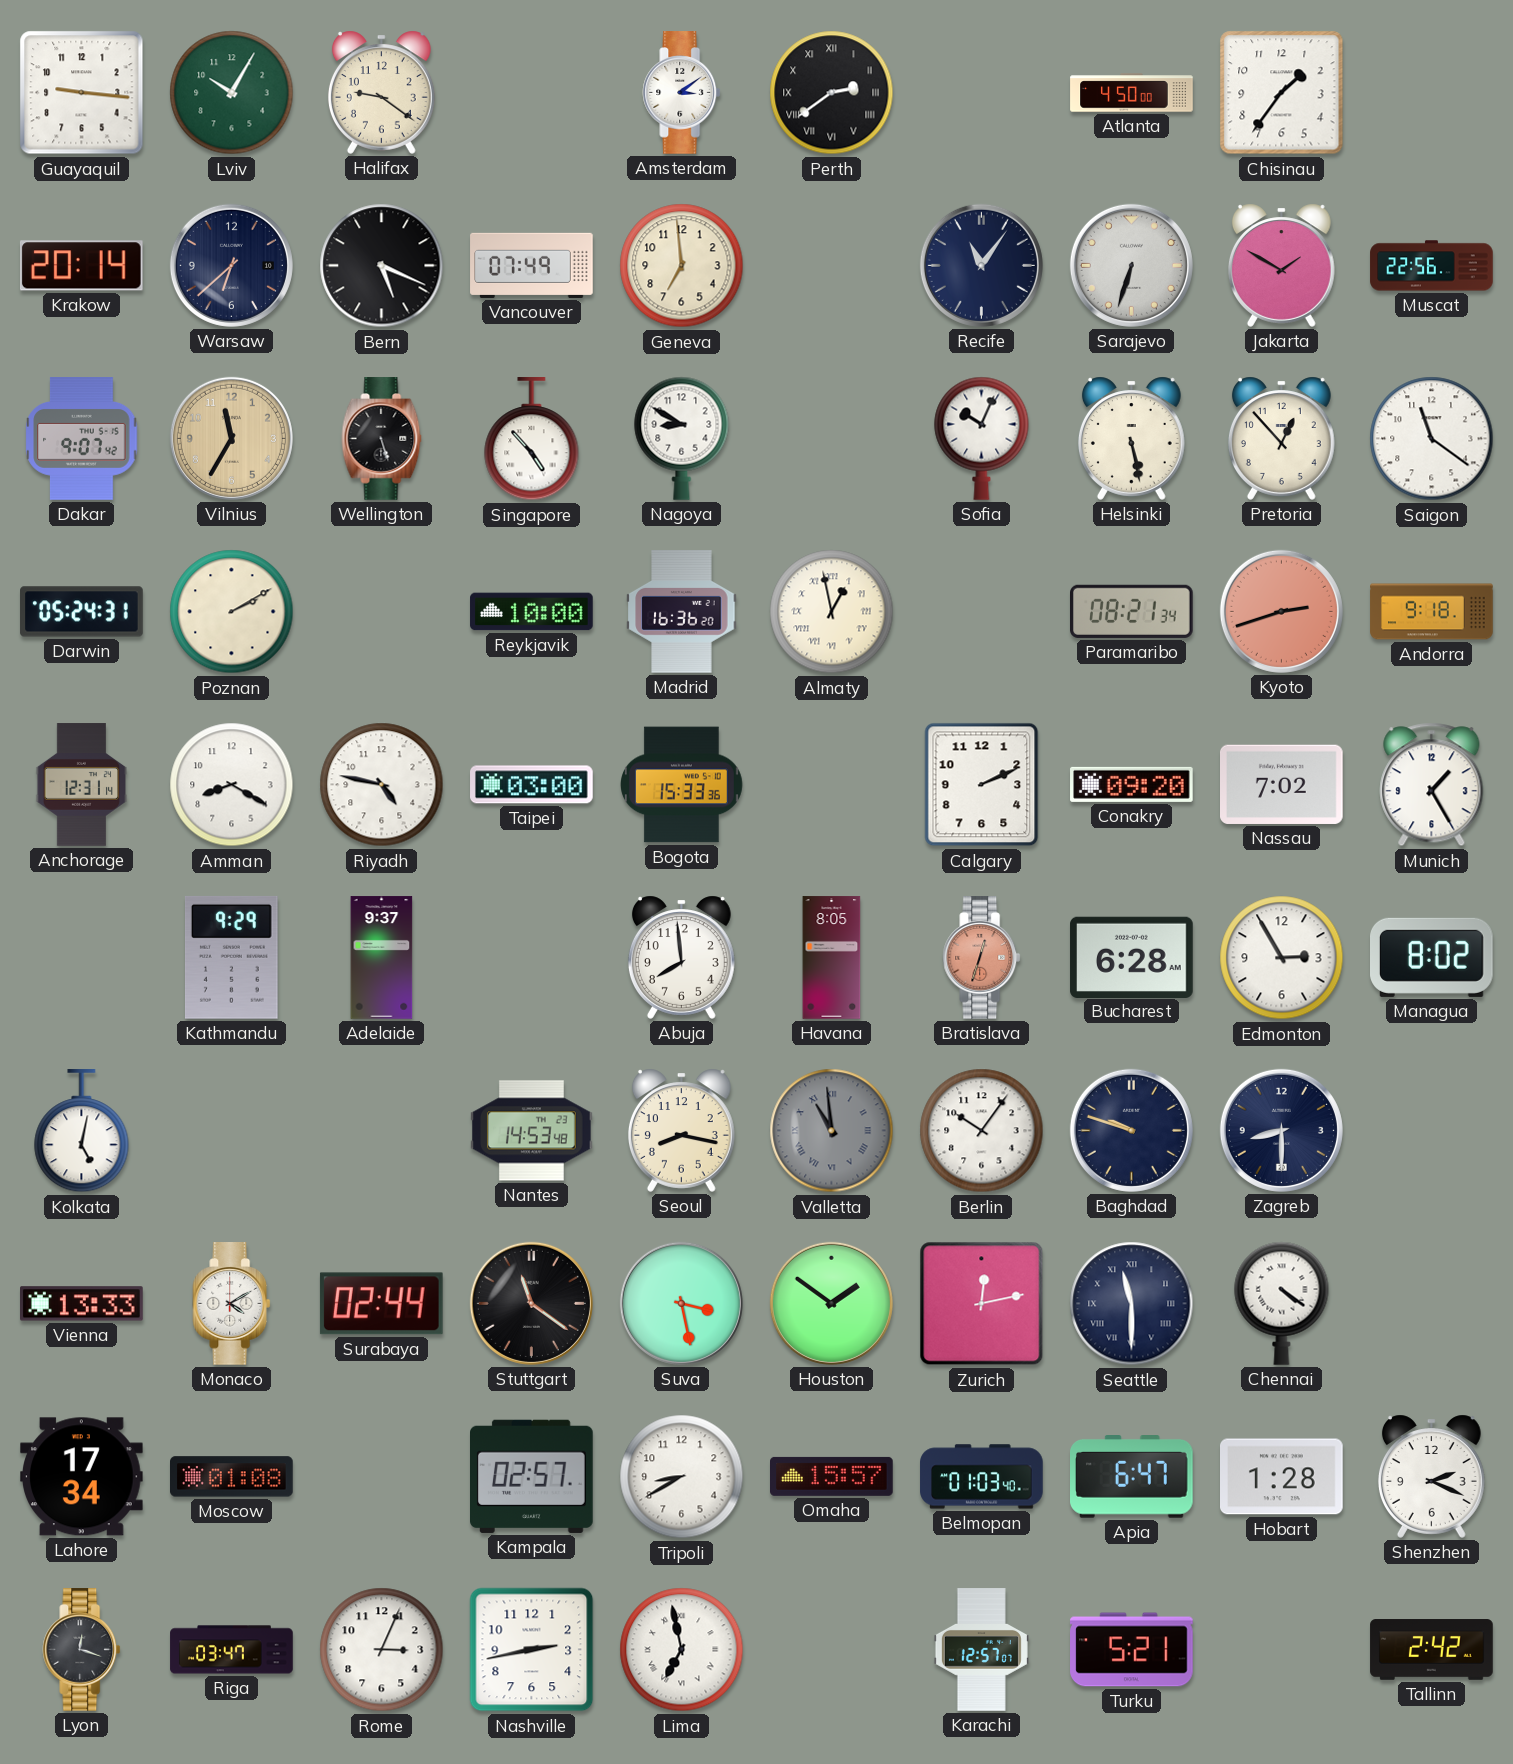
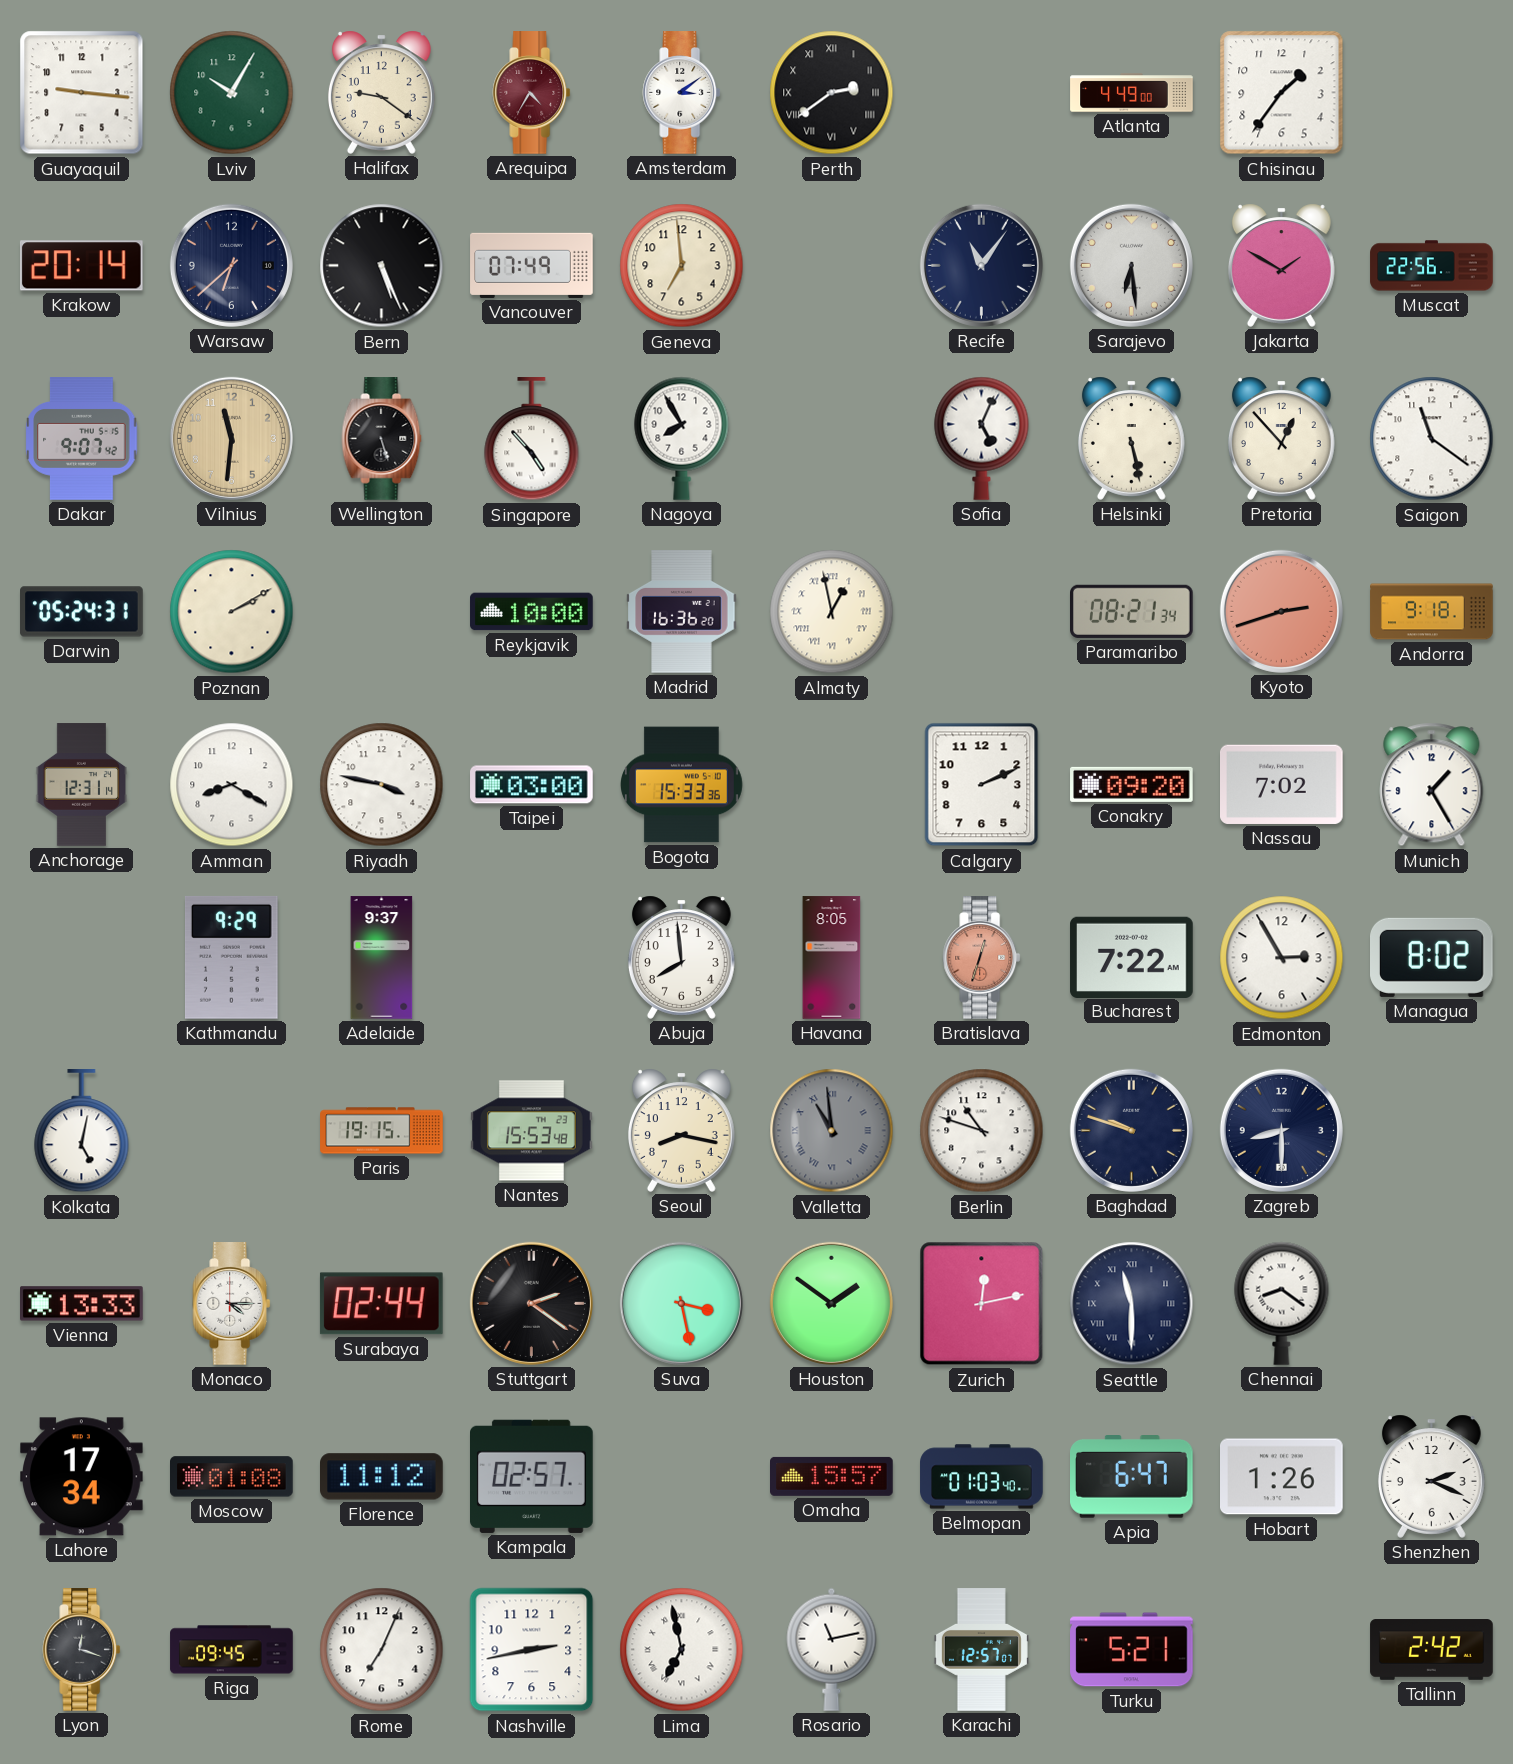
Arequipa: none -> 4:35 (532, 93)
Atlanta: 4:50 -> 4:49 (1132, 93)
Bern: 5:19 -> 5:26 (382, 266)
Sarajevo: 6:33 -> 6:29 (1131, 265)
Vilnius: 11:35 -> 11:31 (231, 438)
Nagoya: 8:50 -> 7:55 (682, 438)
Sofia: 10:04 -> 5:04 (982, 438)
Riyadh: 4:47 -> 3:47 (382, 785)
Bucharest: 6:28 -> 7:22 (1132, 957)
Paris: none -> 19:15 (382, 1131)
Nantes: 14:53 -> 15:53 (532, 1131)
Berlin: 10:06 -> 10:48 (982, 1131)
Monaco: 4:10 -> 4:15 (232, 1304)
Stuttgart: 11:21 -> 2:21 (531, 1303)
Chennai: 4:21 -> 8:21 (1282, 1303)
Florence: none -> 11:12 (382, 1477)
Tripoli: 8:40 -> none (682, 1477)
Hobart: 1:28 -> 1:26 (1282, 1477)
Riga: 03:47 -> 09:45 (232, 1650)
Rome: 3:04 -> 7:04 (382, 1650)
Rosario: none -> 11:13 (832, 1649)
